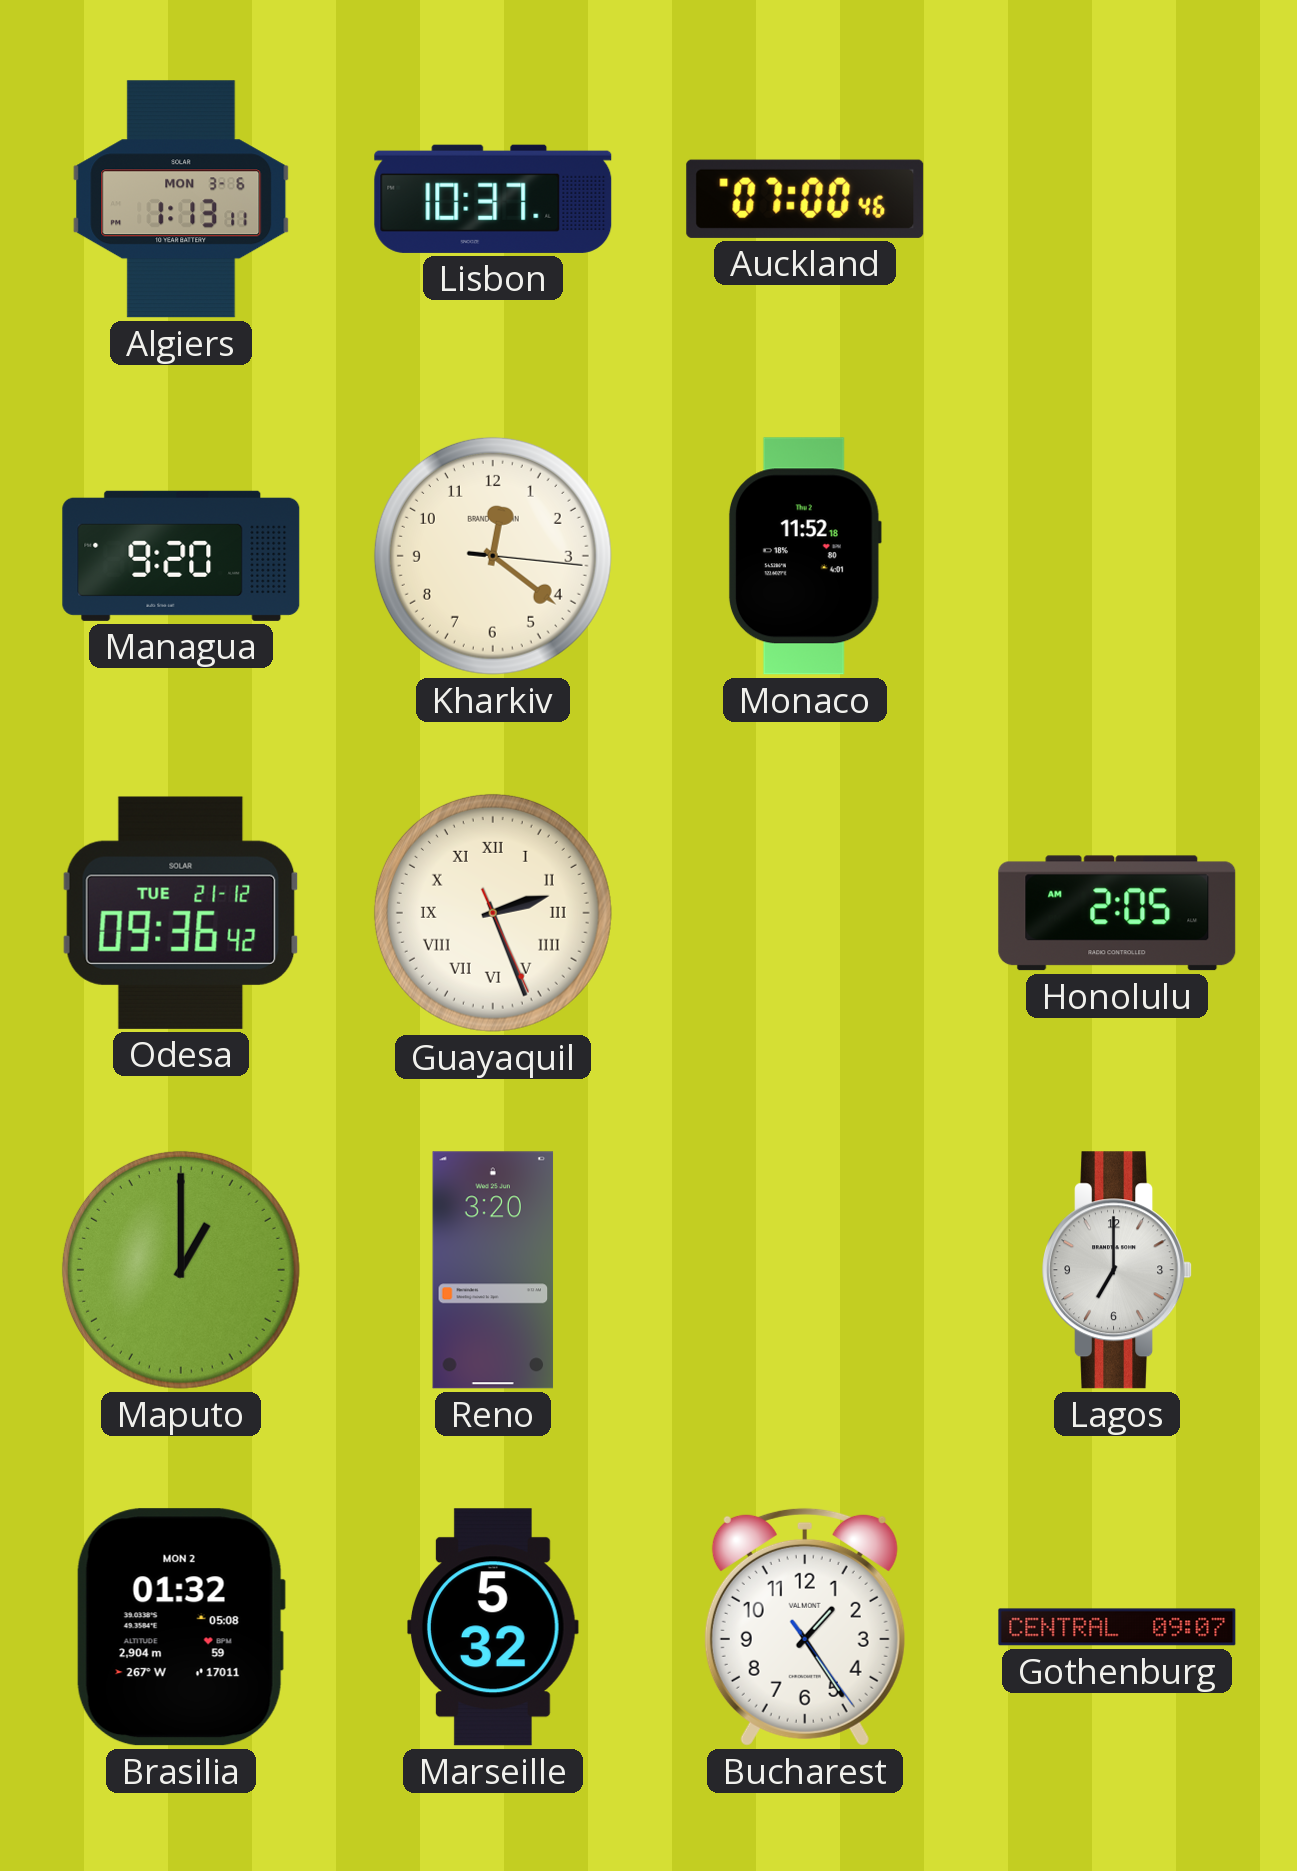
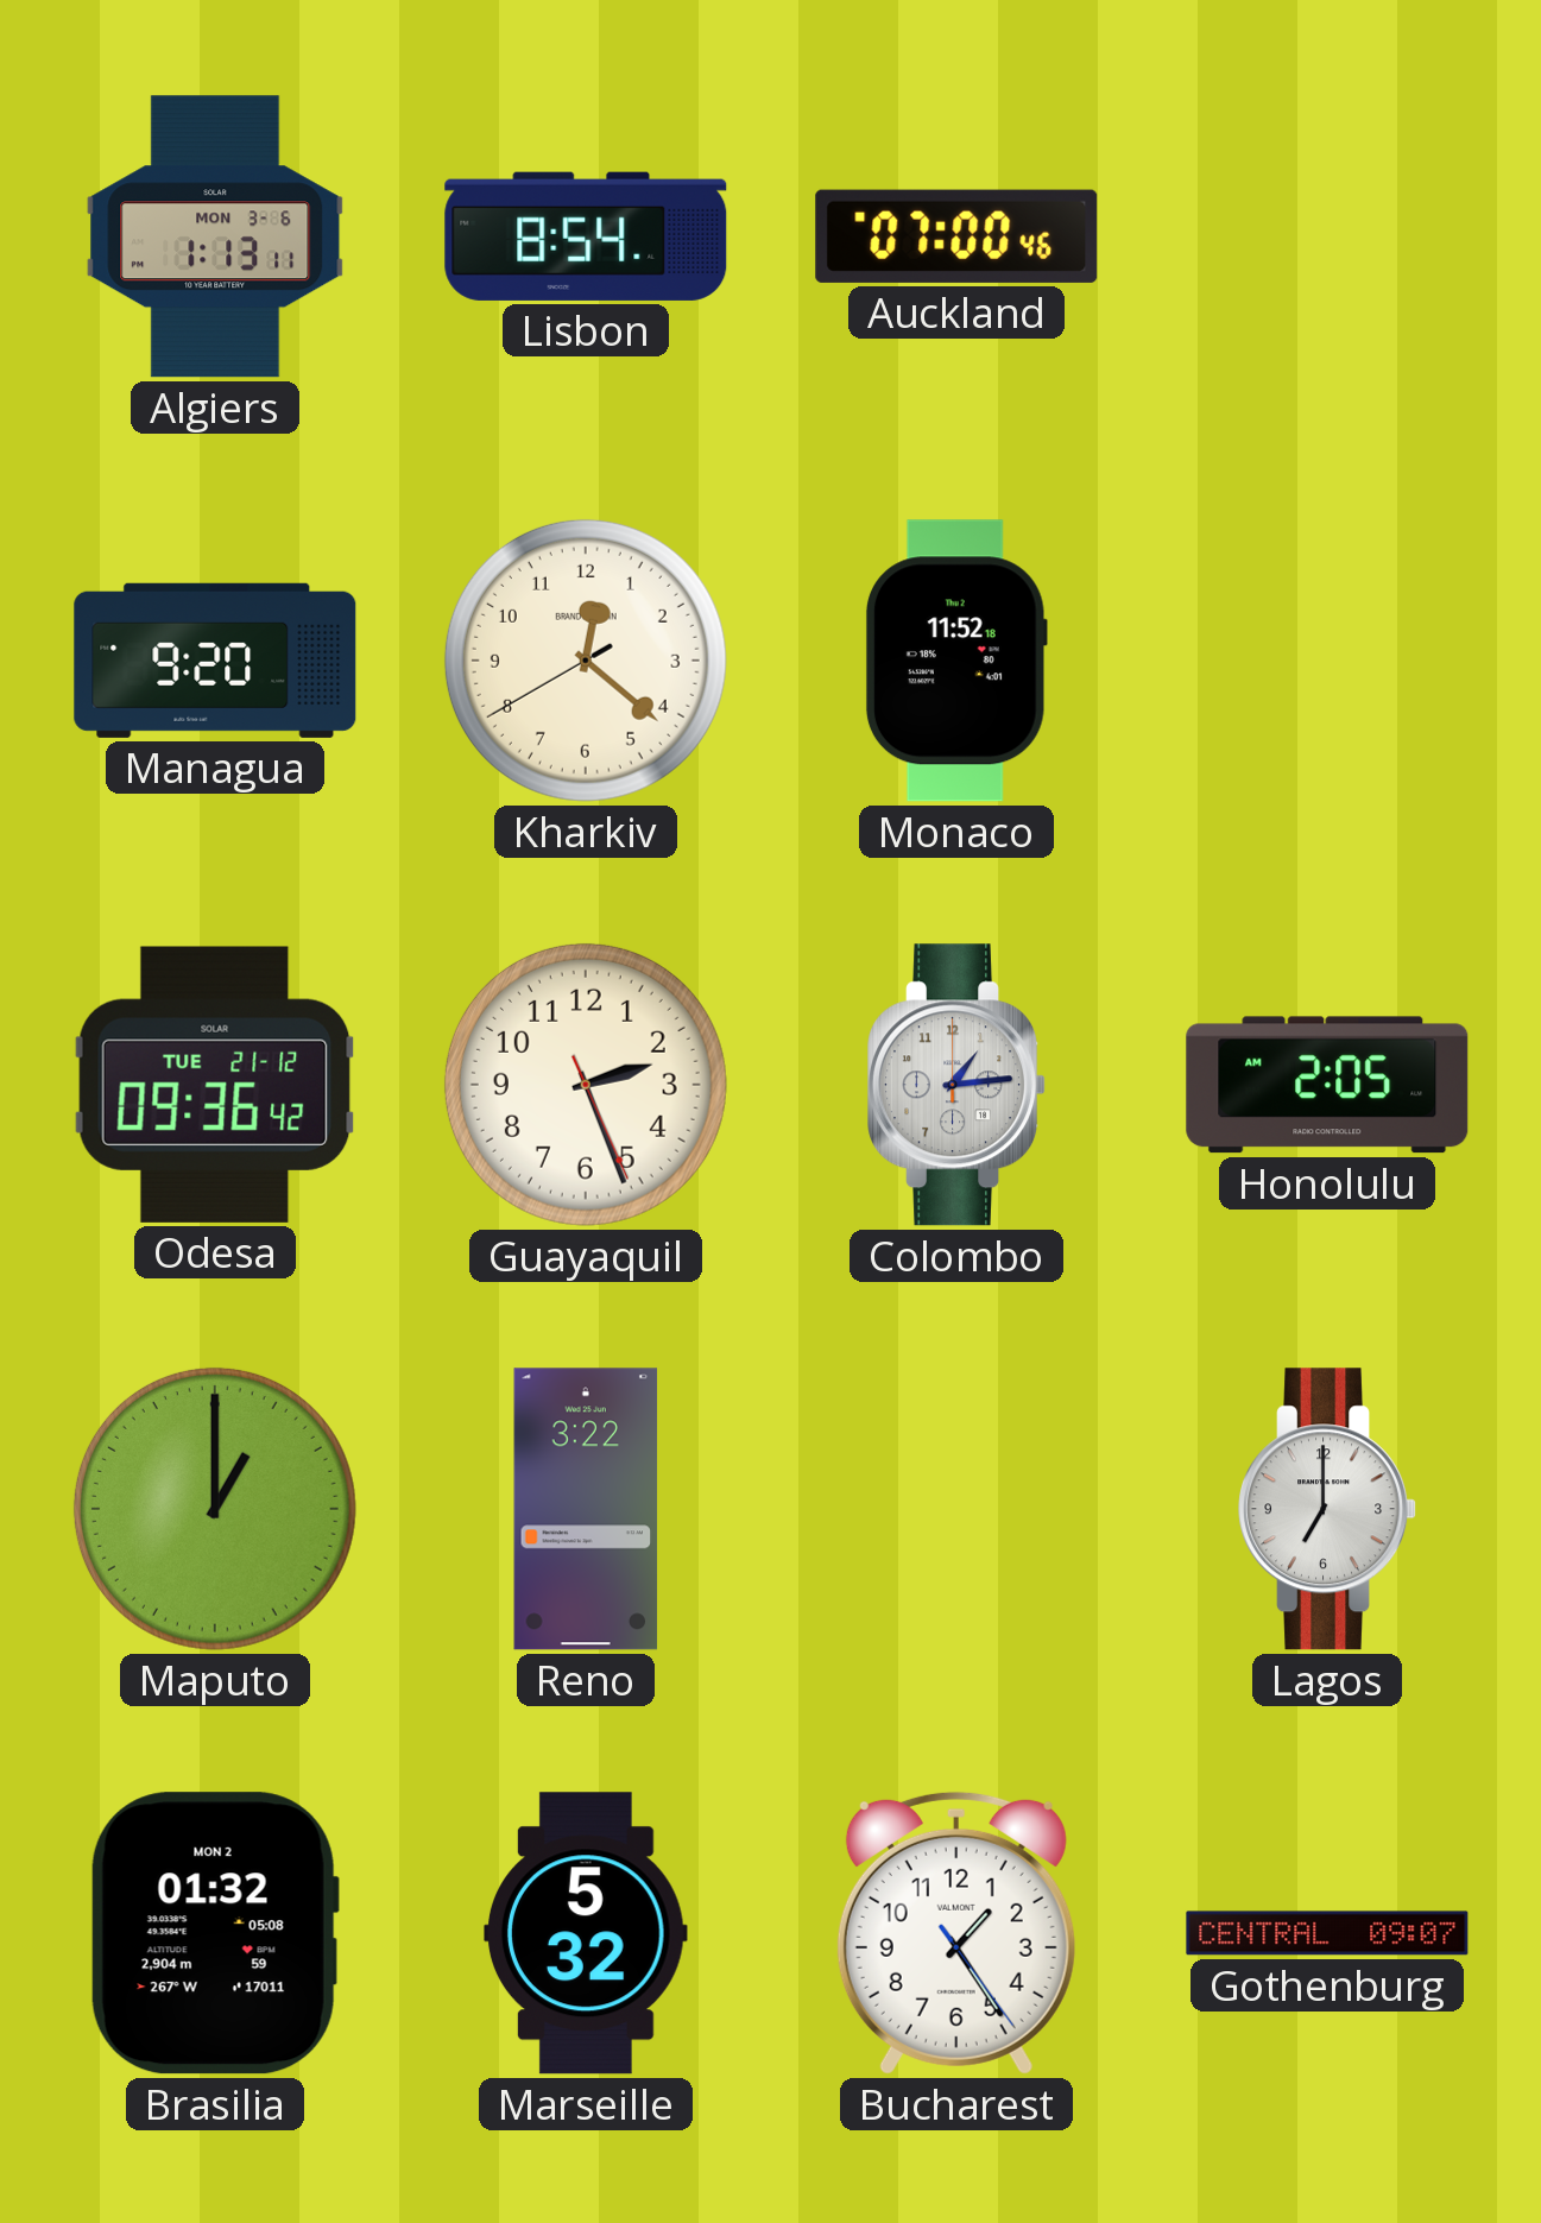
Lisbon: 10:37 -> 8:54 (586, 236)
Kharkiv: 12:21:16 -> 12:21:40 (586, 661)
Guayaquil numerals: Roman -> Arabic (586, 1085)
Colombo: none -> 1:14 (956, 1085)
Reno: 3:20 -> 3:22 (586, 1509)
